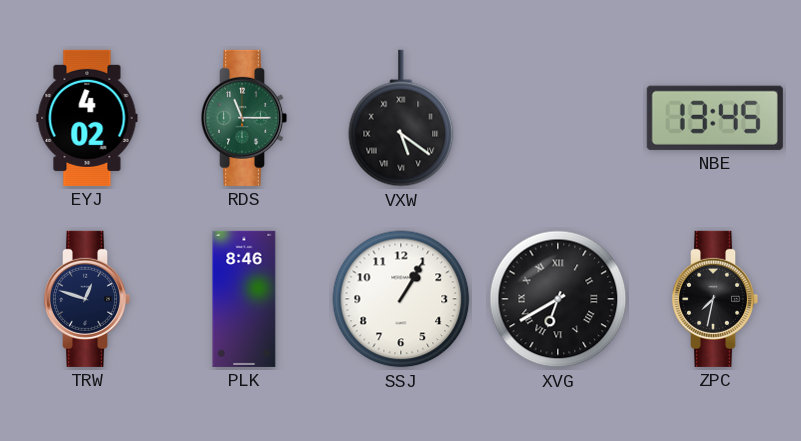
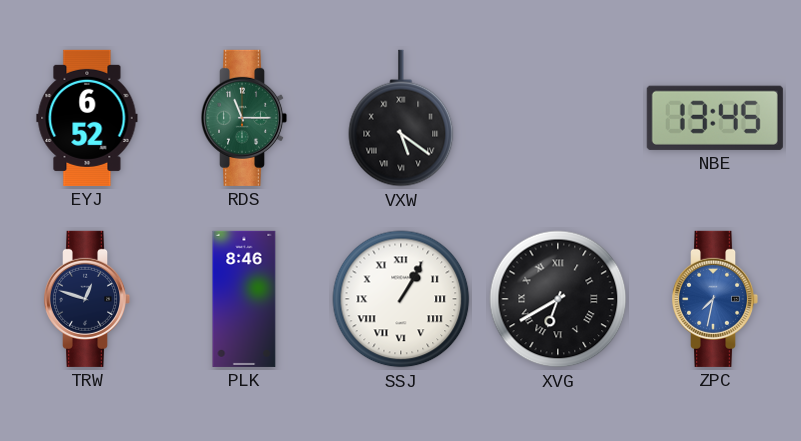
EYJ: 4:02 -> 6:52 (87, 118)
SSJ numerals: Arabic -> Roman (401, 299)
ZPC dial: black -> blue (715, 299)
